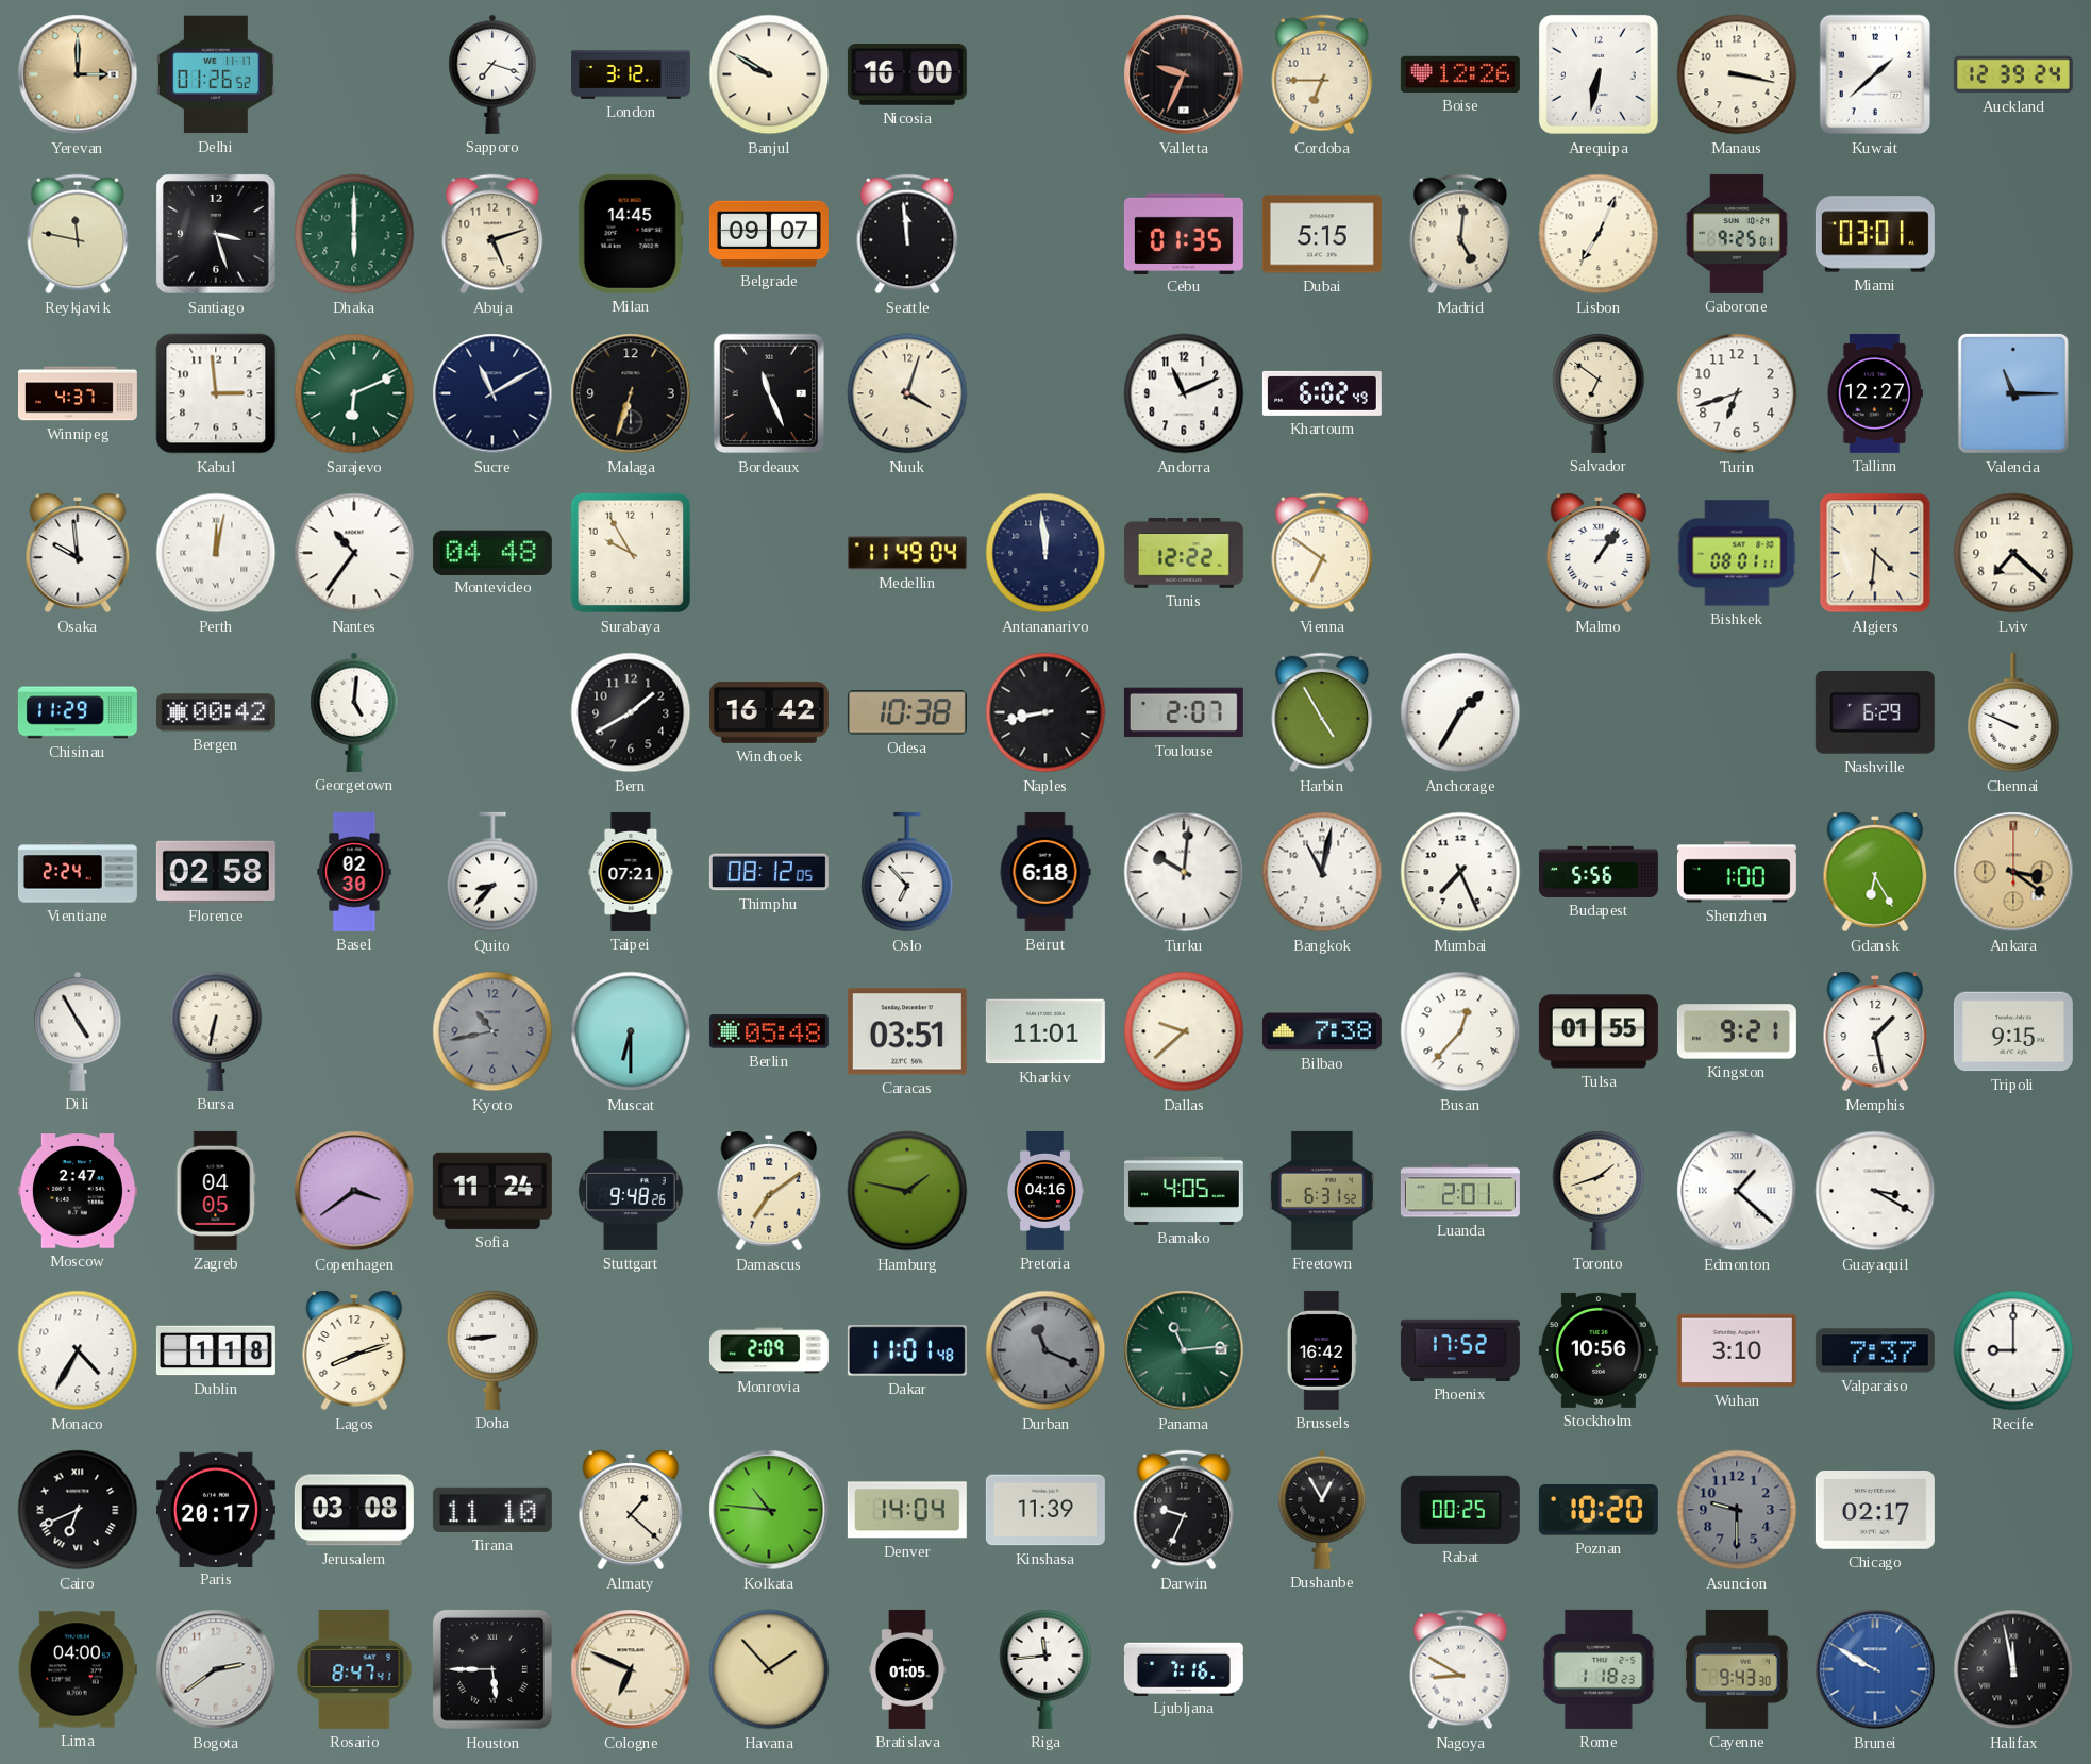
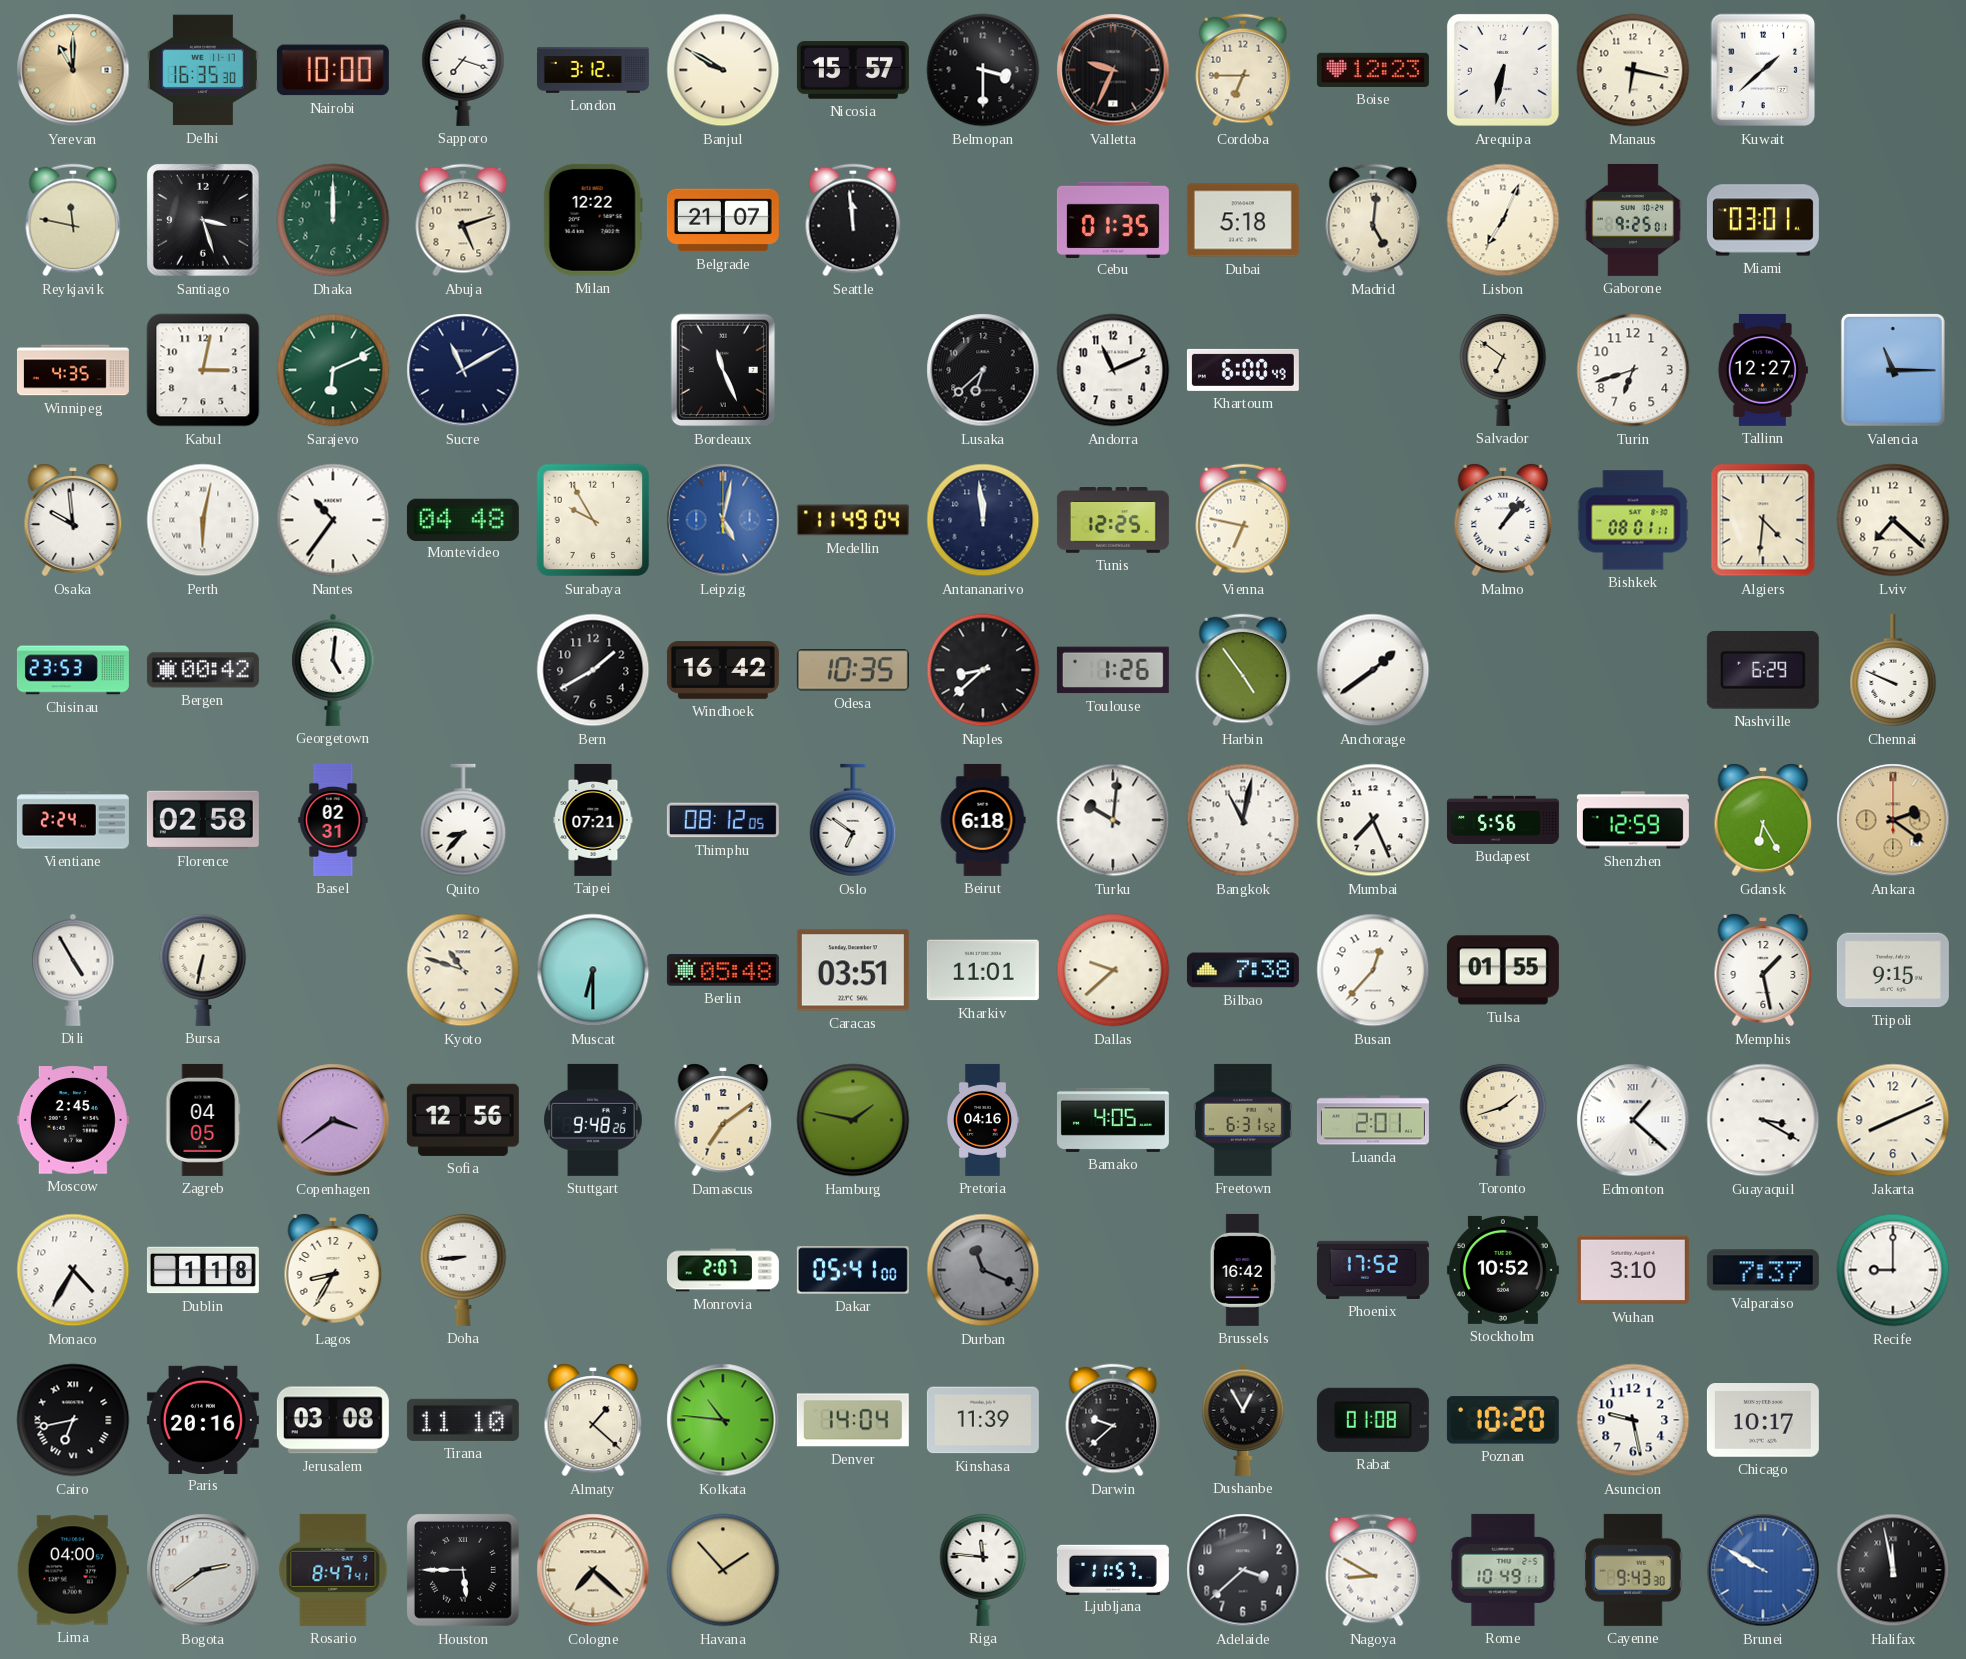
Yerevan: 3:00 -> 11:00 (73, 70)
Delhi: 01:26 -> 16:35 (203, 70)
Nairobi: none -> 10:00 (333, 70)
Nicosia: 16:00 -> 15:57 (853, 70)
Belmopan: none -> 3:30 (983, 70)
Boise: 12:26 -> 12:23 (1373, 70)
Manaus: 3:17 -> 6:17 (1633, 70)
Auckland: 12:39 -> none (2013, 74)
Dhaka: 6:00 -> 12:00 (333, 220)
Milan: 14:45 -> 12:22 (593, 220)
Belgrade: 09:07 -> 21:07 (723, 220)
Dubai: 5:15 -> 5:18 (1243, 220)
Winnipeg: 4:37 -> 4:35 (73, 370)
Kabul: 2:59 -> 3:02 (203, 370)
Malaga: 6:33 -> none (631, 393)
Nuuk: 4:03 -> none (907, 393)
Lusaka: none -> 6:38 (983, 370)
Khartoum: 6:02 -> 6:00 (1243, 370)
Perth: 12:02 -> 6:02 (203, 520)
Leipzig: none -> 5:02 (723, 520)
Tunis: 12:22 -> 12:25 (1113, 520)
Vienna: 6:51 -> 6:47 (1243, 520)
Malmo: 1:06 -> 1:07 (1503, 520)
Chisinau: 11:29 -> 23:53 (73, 670)
Odesa: 10:38 -> 10:35 (853, 670)
Naples: 8:43 -> 8:38 (983, 670)
Toulouse: 2:07 -> 1:26 (1113, 670)
Harbin: 4:55 -> 4:54 (1243, 670)
Anchorage: 1:35 -> 1:39 (1373, 670)
Basel: 02:30 -> 02:31 (333, 820)
Oslo: 6:53 -> 6:51 (853, 820)
Shenzhen: 1:00 -> 12:59 (1633, 820)
Ankara: 3:21 -> 2:21 (1893, 820)
Kyoto: 10:43 -> 10:48 (463, 970)
Kyoto dial: grey -> cream (463, 970)
Kingston: 9:21 -> none (1737, 1031)
Moscow: 2:47 -> 2:45 (73, 1120)
Sofia: 11:24 -> 12:56 (463, 1120)
Jakarta: none -> 8:11 (1893, 1120)
Lagos: 8:12 -> 8:35 (333, 1270)
Monrovia: 2:09 -> 2:07 (723, 1270)
Dakar: 11:01 -> 05:41 (853, 1270)
Panama: 11:14 -> none (1184, 1350)
Stockholm: 10:56 -> 10:52 (1503, 1270)
Cairo: 6:41 -> 6:43 (73, 1420)
Paris: 20:17 -> 20:16 (203, 1419)
Darwin: 9:34 -> 9:38 (1113, 1420)
Rabat: 00:25 -> 01:08 (1373, 1420)
Asuncion: 9:30 -> 9:28 (1633, 1420)
Asuncion dial: grey -> white (1633, 1420)
Chicago: 02:17 -> 10:17 (1763, 1421)
Cologne: 6:49 -> 7:22 (593, 1570)
Bratislava: 01:05 -> none (907, 1669)
Riga: 11:44 -> 11:46 (983, 1569)
Ljubljana: 7:16 -> 11:57 (1113, 1569)
Adelaide: none -> 3:38 (1243, 1570)
Rome: 1:18 -> 10:49 (1503, 1570)
